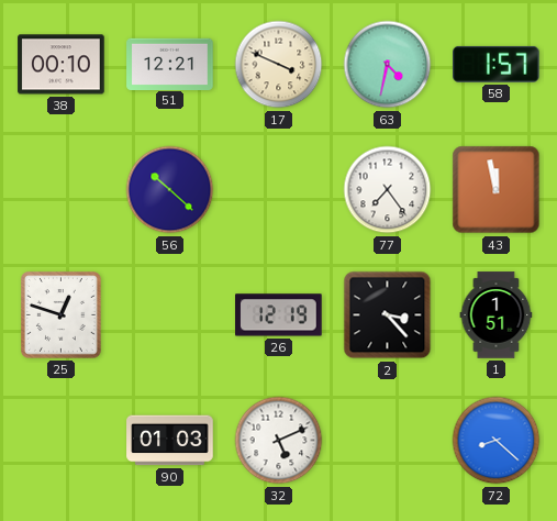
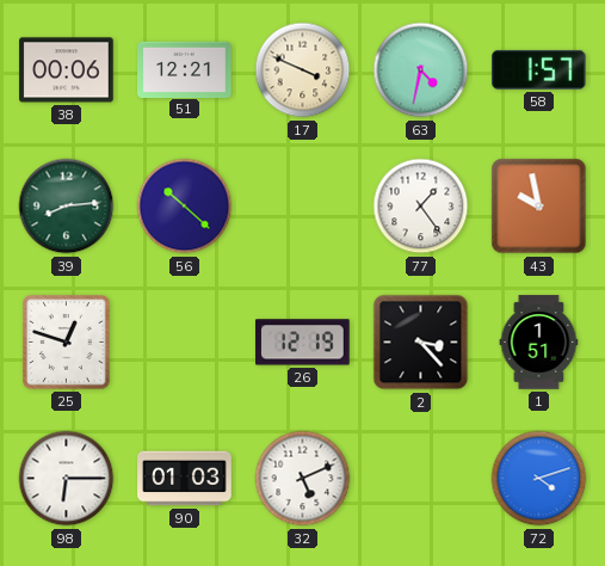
38: 00:10 -> 00:06 (67, 70)
39: none -> 8:14 (67, 207)
77: 7:24 -> 1:24 (421, 207)
43: 11:58 -> 9:58 (539, 207)
98: none -> 6:15 (67, 479)
72: 8:22 -> 4:12 (539, 479)
